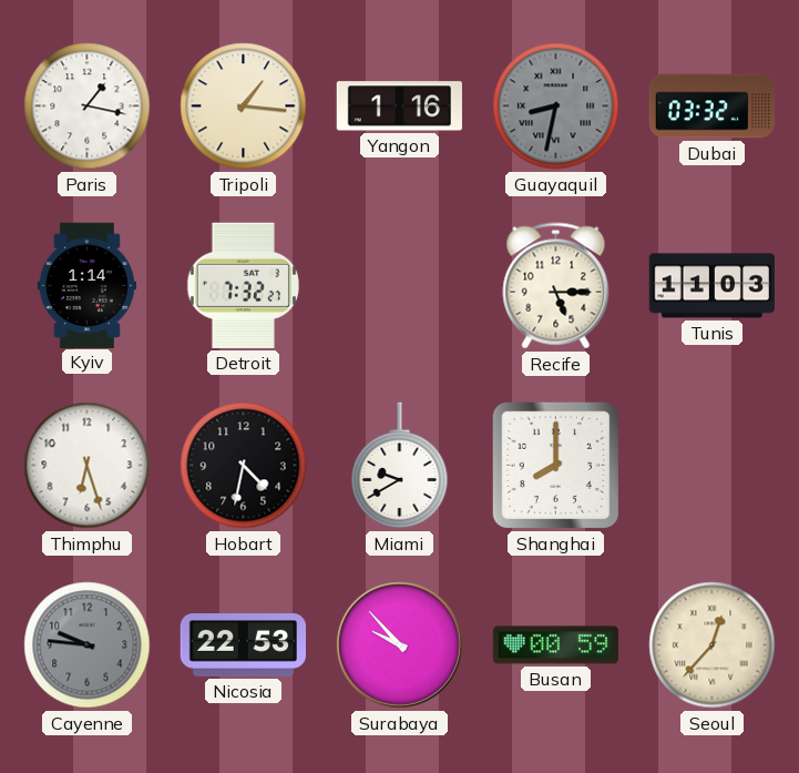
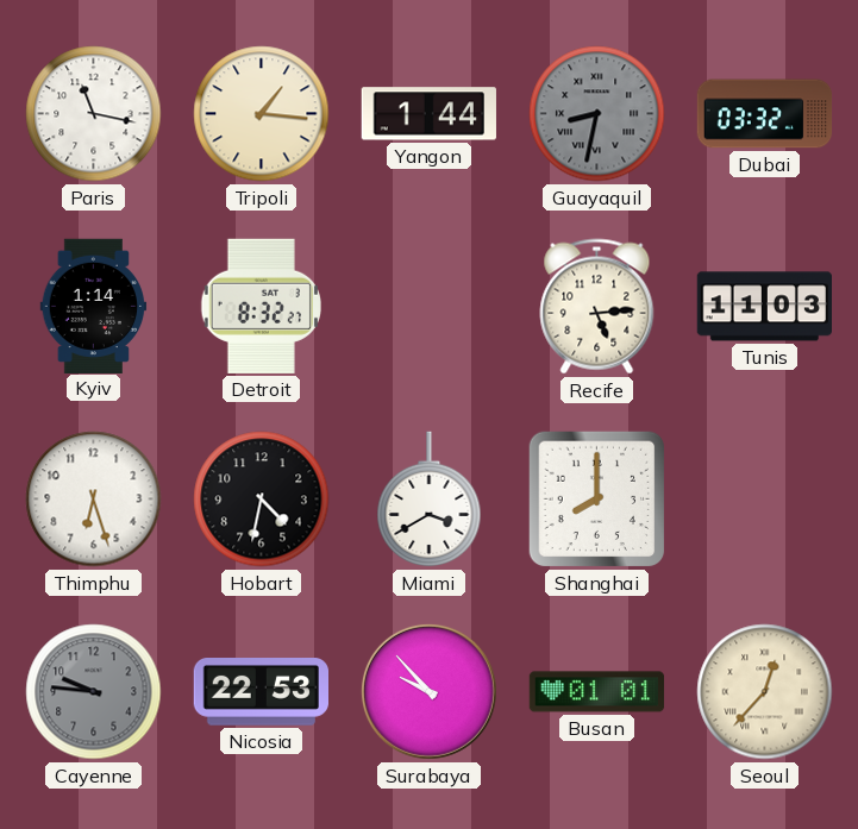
Paris: 1:17 -> 11:17 (94, 114)
Yangon: 1:16 -> 1:44 (428, 114)
Detroit: 7:32 -> 8:32 (261, 306)
Recife: 5:15 -> 5:14 (597, 307)
Miami: 9:40 -> 3:40 (430, 500)
Busan: 00:59 -> 01:01 (597, 692)
